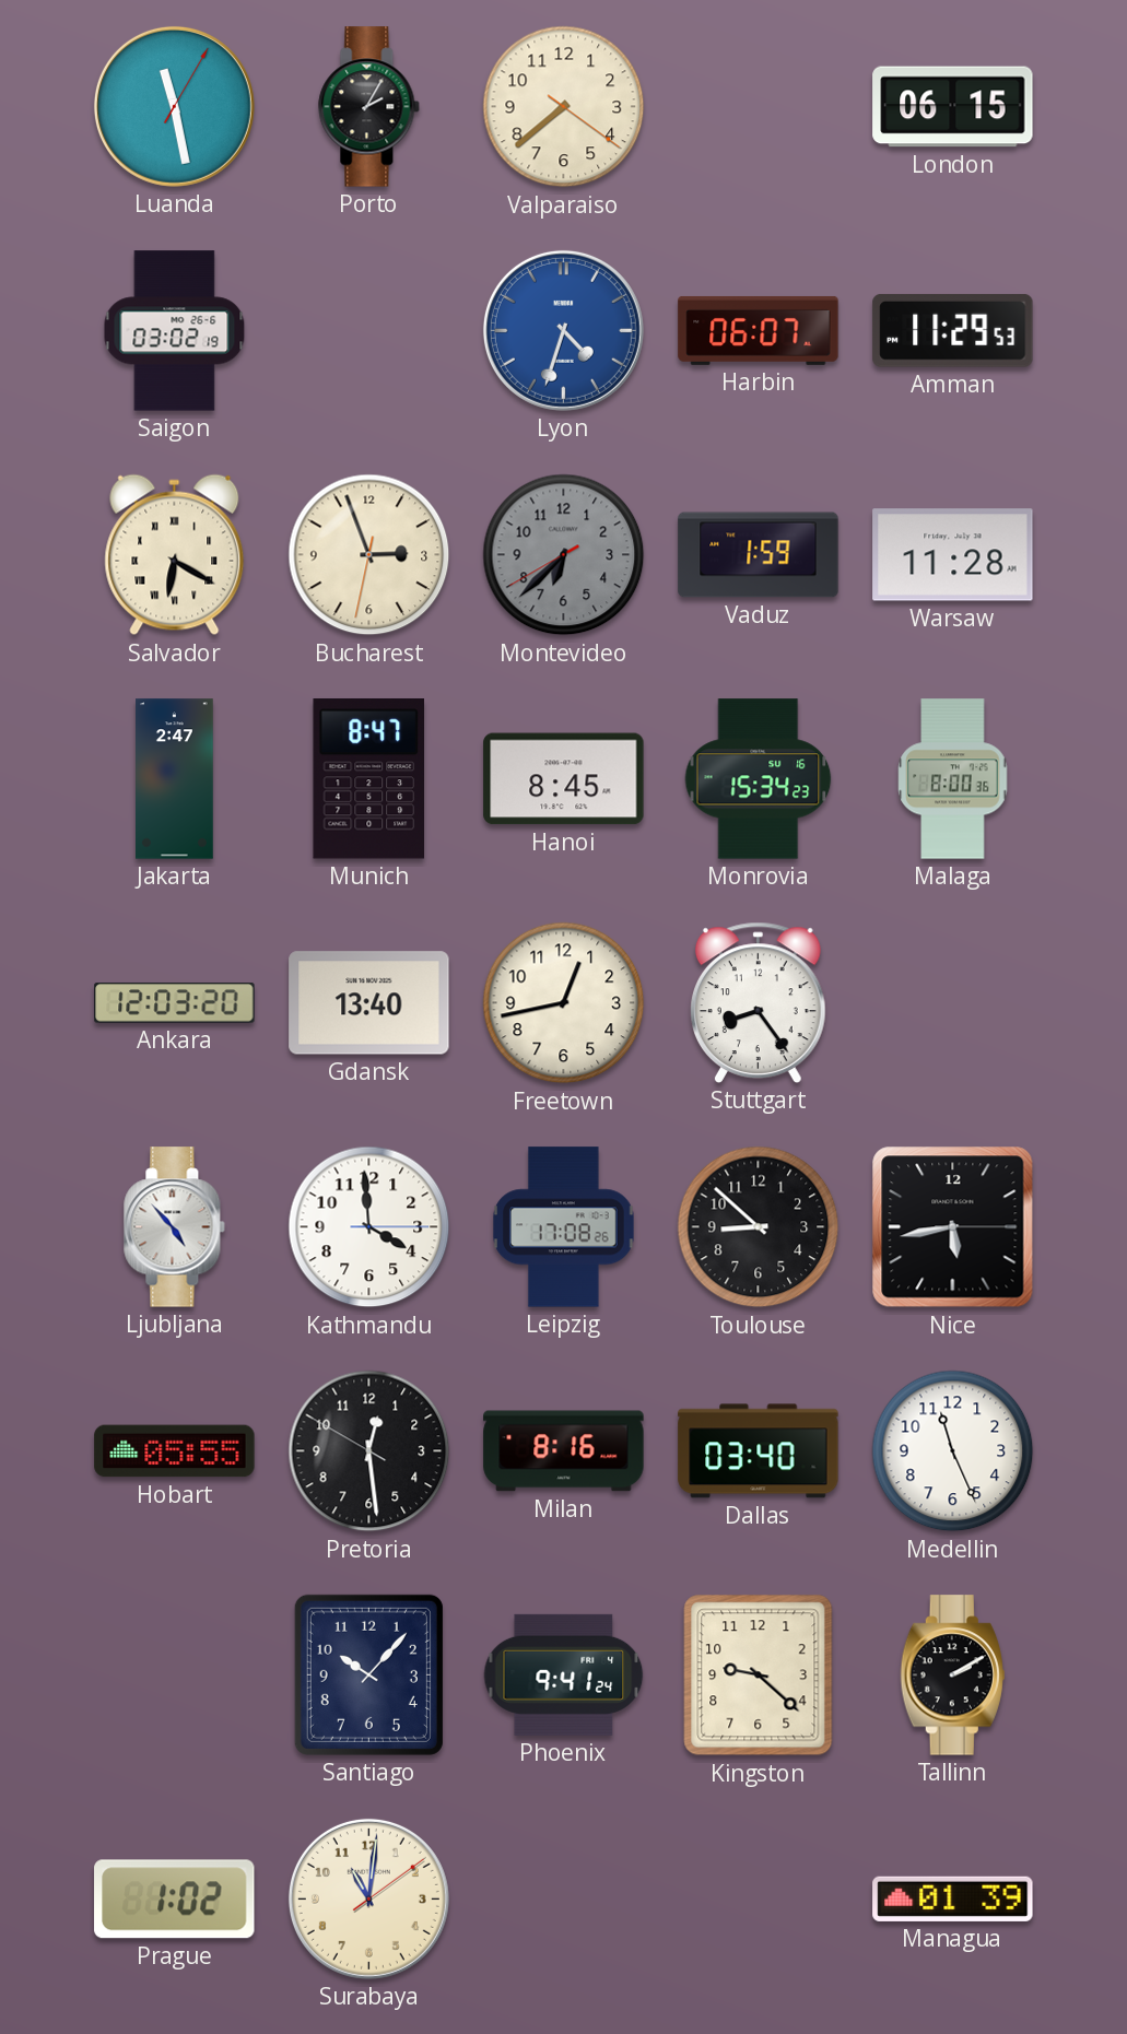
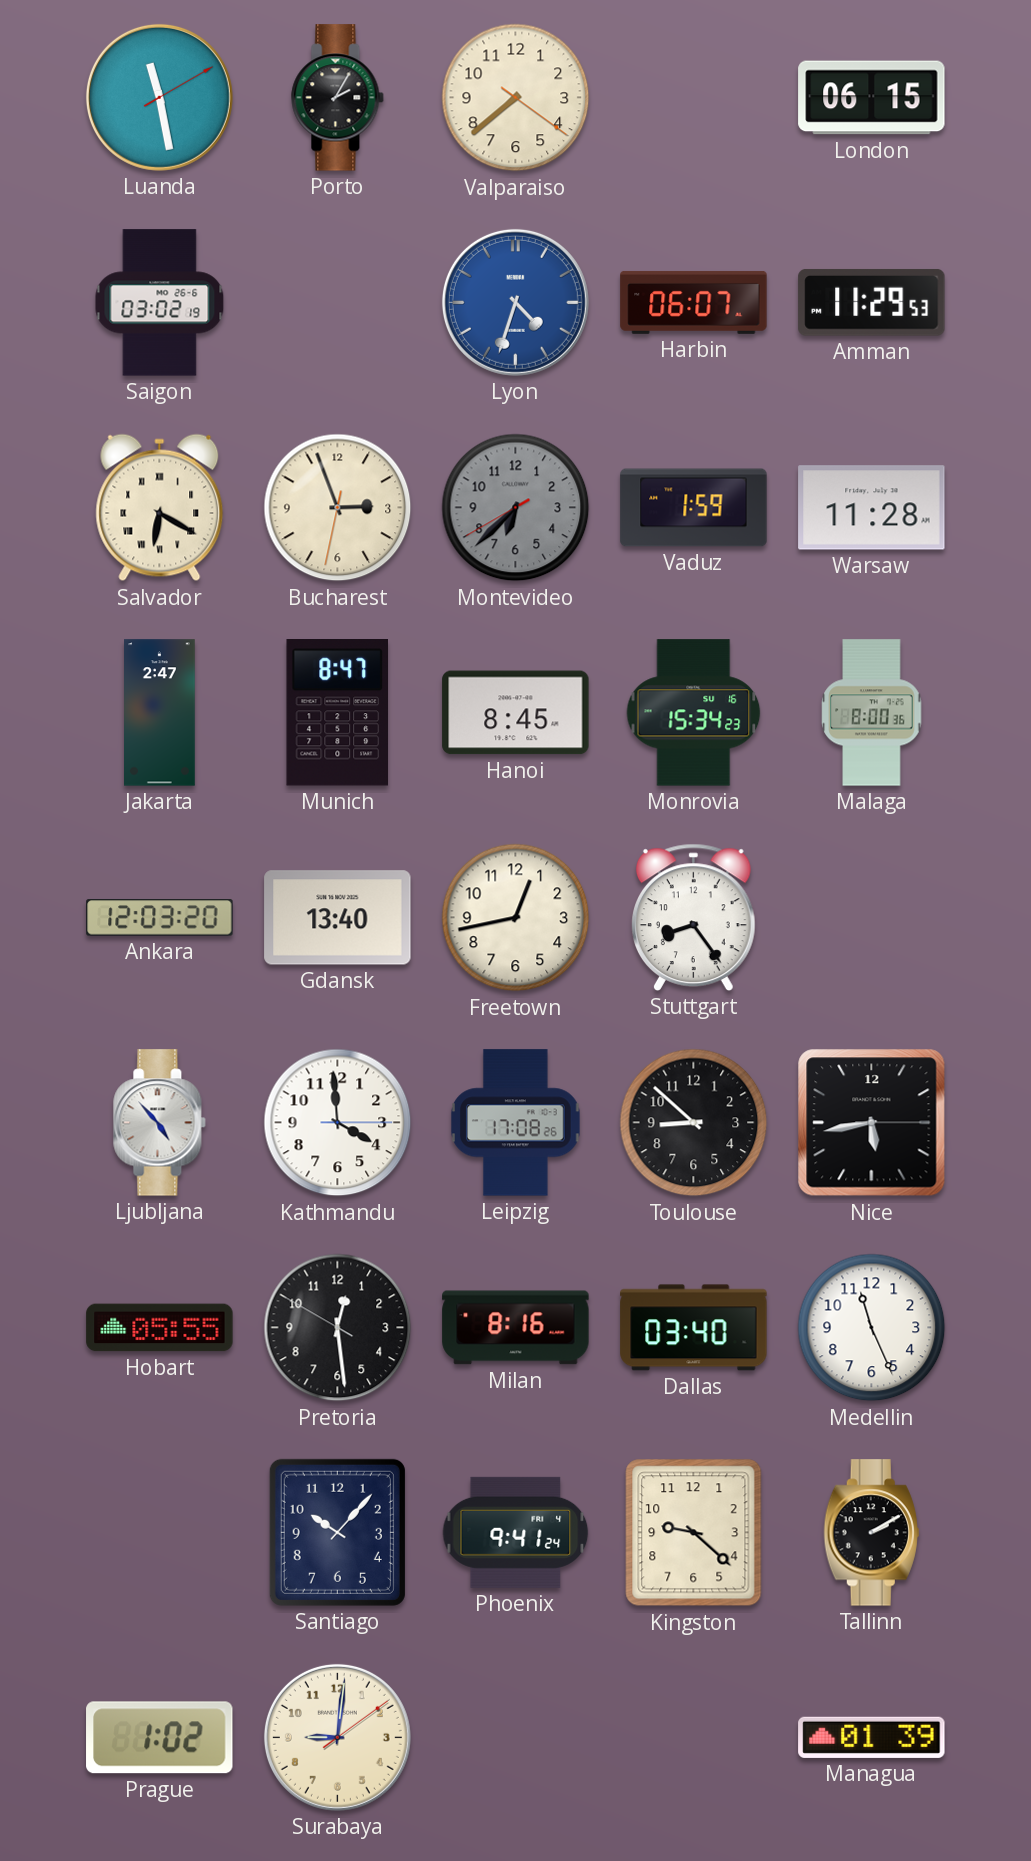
Luanda: 11:28:05 -> 11:28:10 (159, 97)
Surabaya: 11:01 -> 9:01 (337, 1737)
